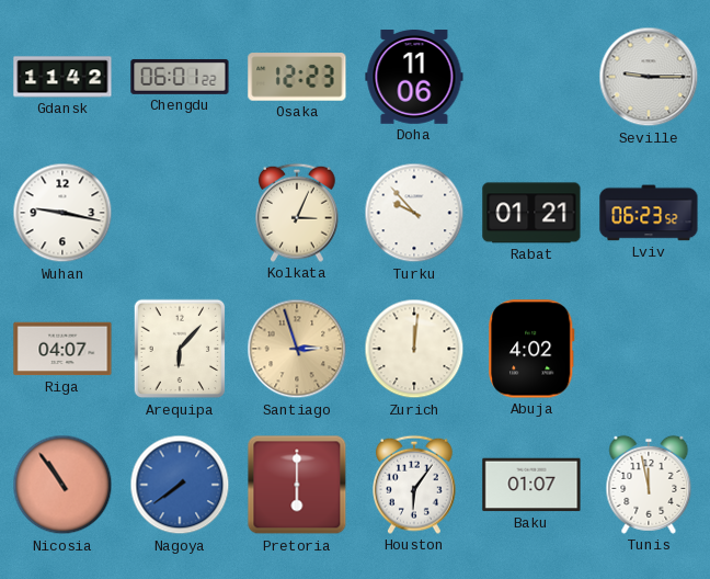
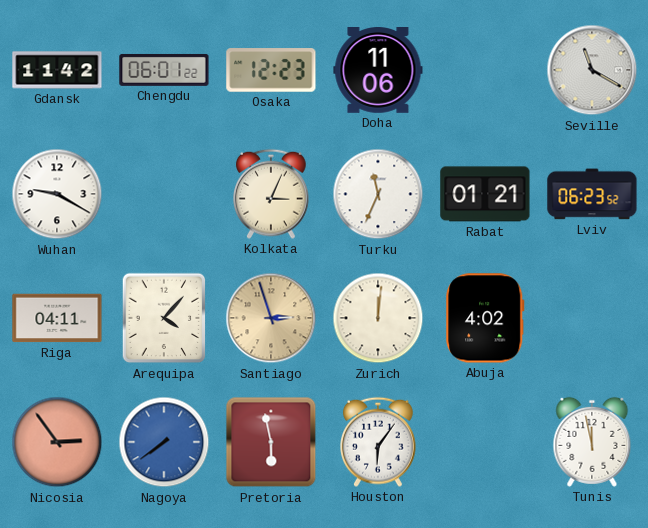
Seville: 9:15 -> 11:20 (592, 70)
Wuhan: 9:17 -> 9:20 (57, 194)
Turku: 9:53 -> 11:34 (378, 194)
Riga: 04:07 -> 04:11 (57, 318)
Arequipa: 6:07 -> 4:07 (164, 318)
Nicosia: 10:54 -> 2:54 (57, 442)
Pretoria: 6:00 -> 5:58 (271, 442)
Baku: 01:07 -> none (531, 485)
